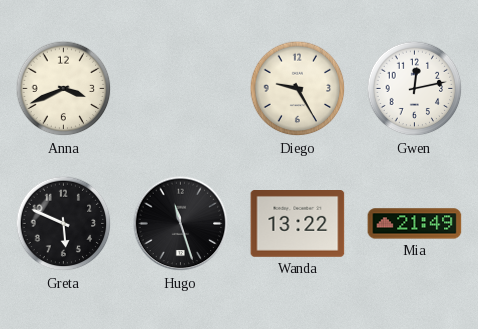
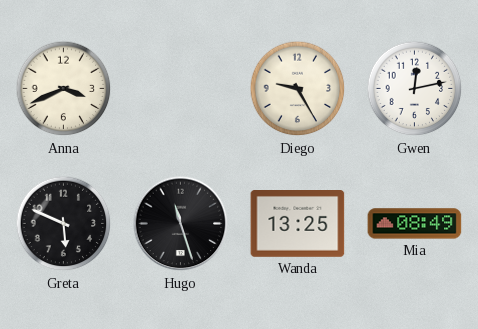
Wanda: 13:22 -> 13:25 (298, 224)
Mia: 21:49 -> 08:49 (415, 224)
